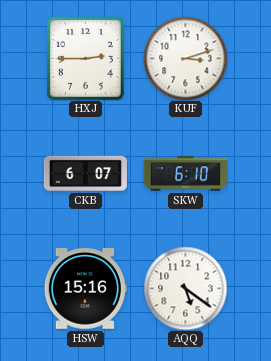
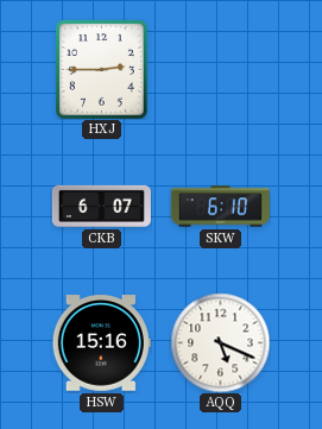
KUF: 3:12 -> none (185, 58)
AQQ: 5:21 -> 5:19 (220, 342)
